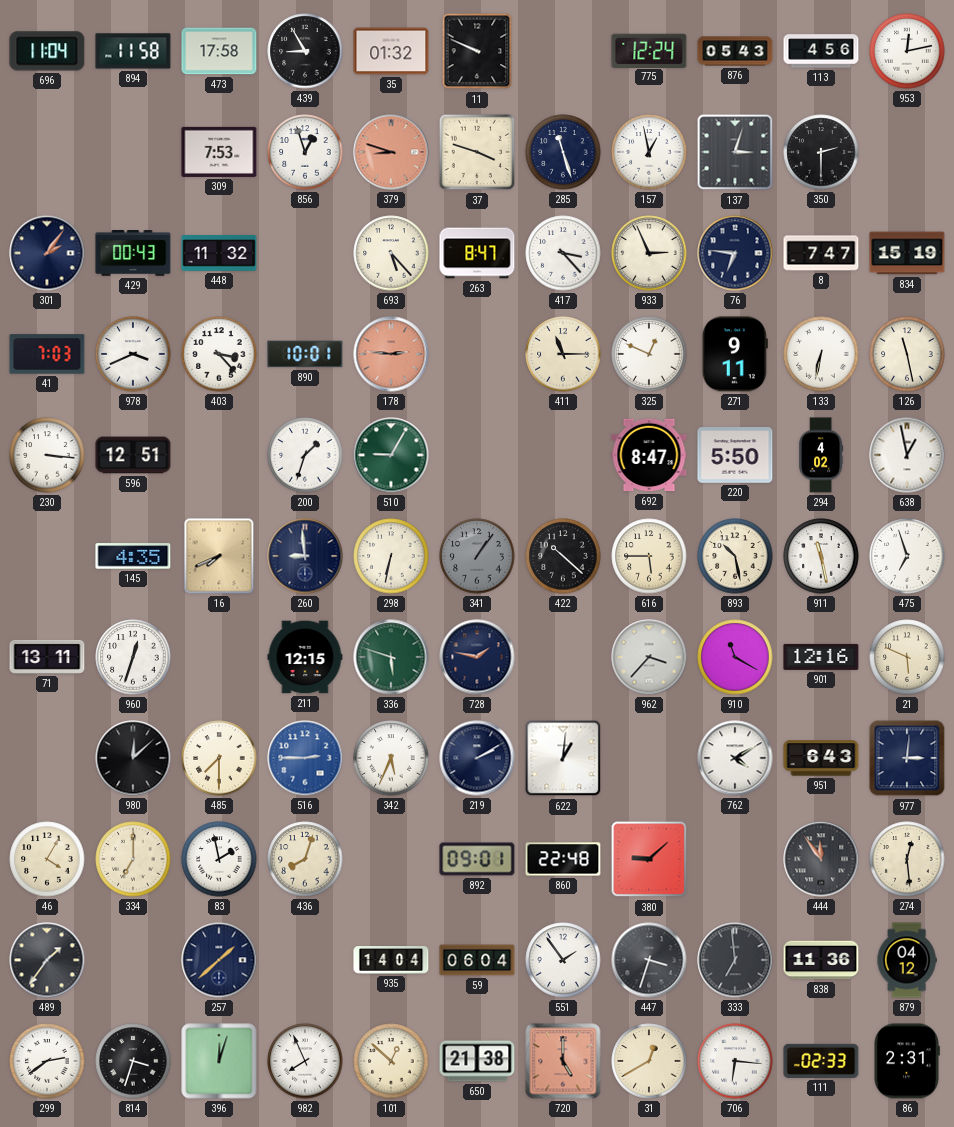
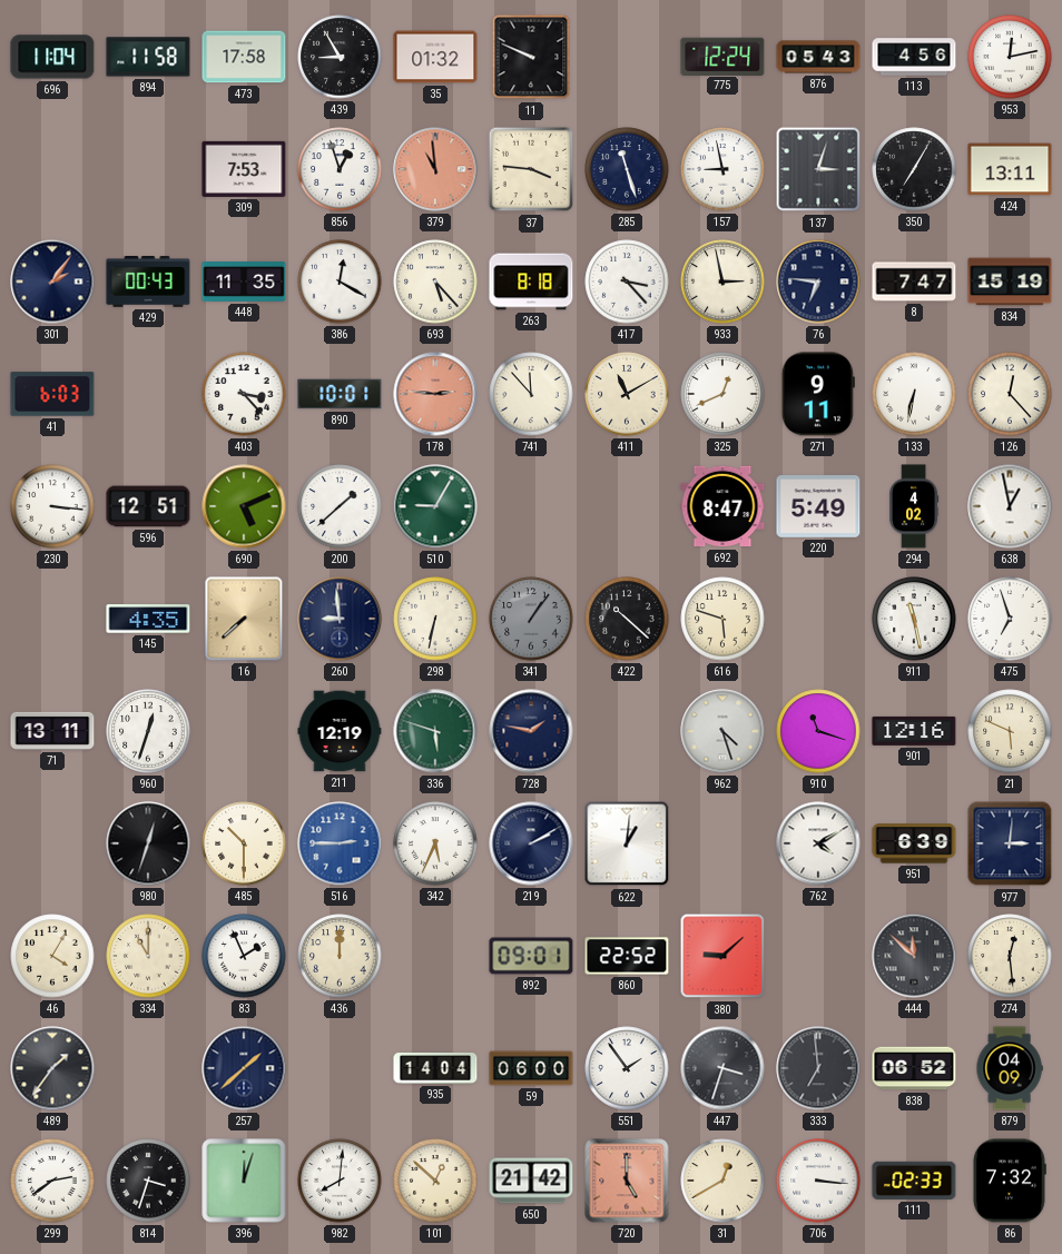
379: 8:48 -> 10:59 (435, 169)
37: 3:48 -> 3:46 (531, 169)
157: 12:58 -> 8:58 (722, 169)
350: 2:30 -> 7:05 (914, 169)
424: none -> 13:11 (1010, 169)
448: 11:32 -> 11:35 (244, 283)
386: none -> 12:20 (340, 282)
263: 8:47 -> 8:18 (531, 282)
933: 2:56 -> 2:58 (722, 282)
41: 7:03 -> 6:03 (52, 394)
978: 3:41 -> none (133, 354)
741: none -> 11:53 (531, 394)
411: 11:15 -> 11:10 (627, 394)
325: 12:49 -> 12:41 (722, 394)
126: 11:28 -> 12:23 (1010, 394)
690: none -> 5:11 (244, 506)
200: 1:33 -> 1:38 (340, 506)
220: 5:50 -> 5:49 (818, 507)
16: 7:41 -> 7:38 (244, 619)
616: 5:45 -> 5:48 (722, 619)
893: 10:28 -> none (735, 556)
211: 12:15 -> 12:19 (340, 731)
962: 3:37 -> 4:27 (722, 731)
910: 11:20 -> 11:18 (818, 731)
980: 12:08 -> 12:33 (148, 843)
485: 7:30 -> 10:30 (244, 843)
951: 6:43 -> 6:39 (914, 843)
334: 7:00 -> 11:00 (148, 956)
83: 1:58 -> 1:56 (244, 956)
436: 8:03 -> 12:00 (340, 956)
860: 22:48 -> 22:52 (627, 956)
444: 11:54 -> 11:52 (914, 956)
59: 06:04 -> 06:00 (531, 1068)
838: 11:36 -> 06:52 (914, 1068)
879: 04:12 -> 04:09 (1010, 1068)
982: 7:56 -> 8:01 (340, 1181)
650: 21:38 -> 21:42 (531, 1181)
706: 6:16 -> 3:16 (818, 1181)
86: 2:31 -> 7:32 (1010, 1181)
